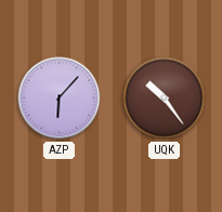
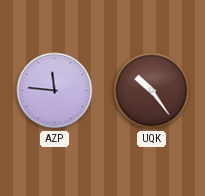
AZP: 6:07 -> 11:46 (55, 91)
